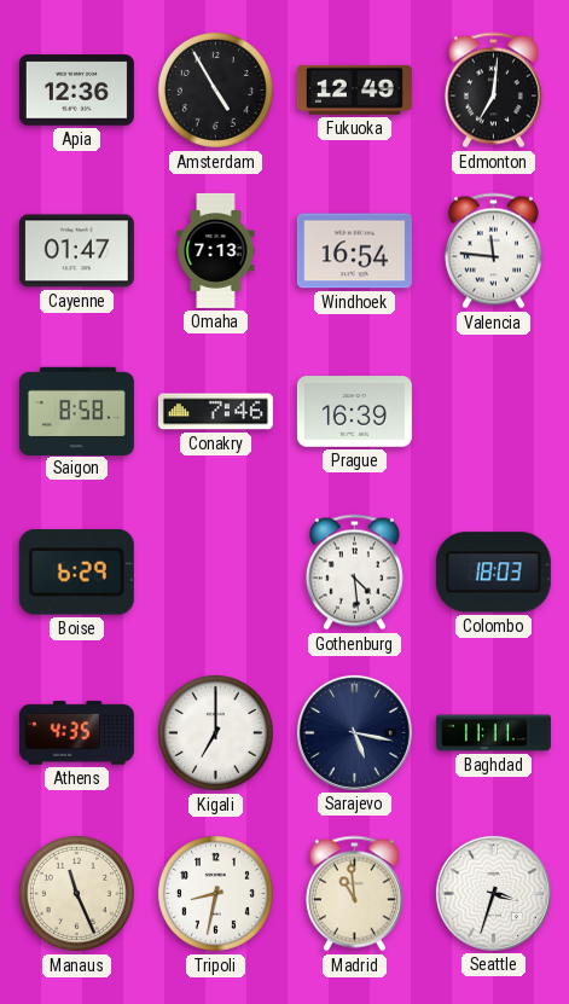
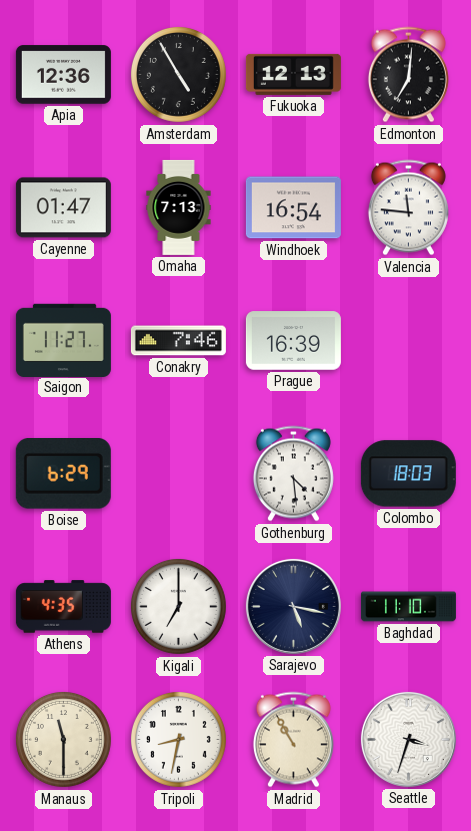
Fukuoka: 12:49 -> 12:13 (293, 74)
Saigon: 8:58 -> 11:27 (63, 340)
Baghdad: 11:11 -> 11:10 (408, 607)
Manaus: 11:26 -> 11:30 (63, 739)
Madrid: 10:59 -> 10:55 (293, 740)
